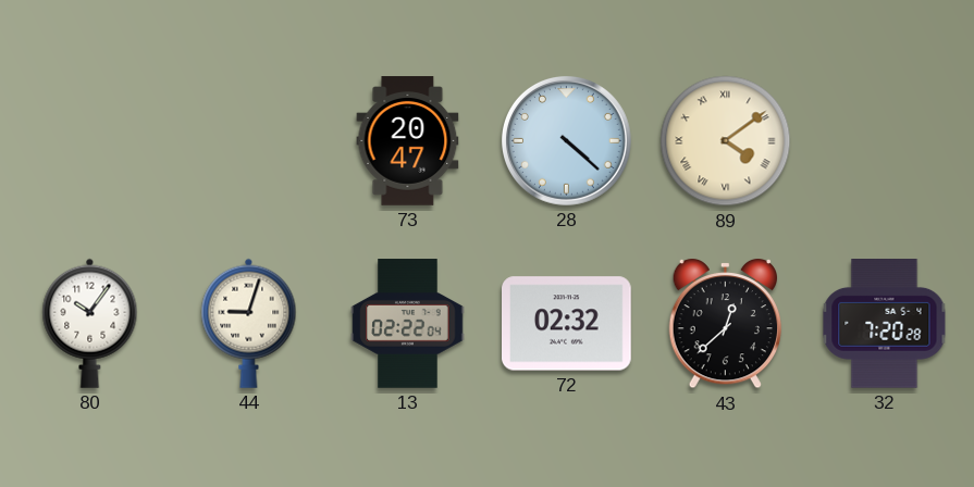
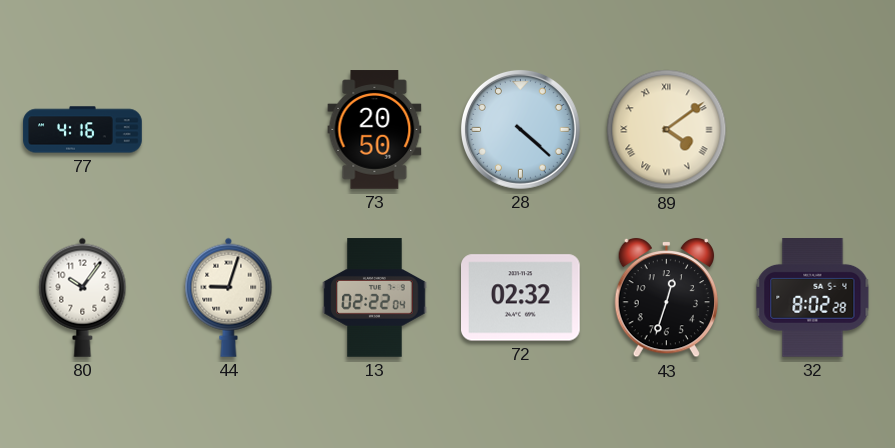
77: none -> 4:16 (83, 130)
73: 20:47 -> 20:50 (375, 130)
43: 12:38 -> 12:33 (666, 298)
32: 7:20 -> 8:02 (813, 298)
